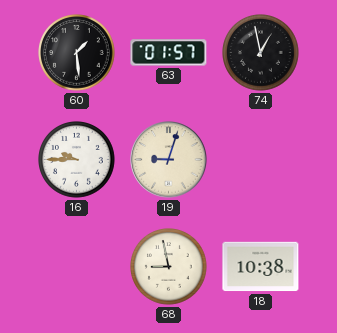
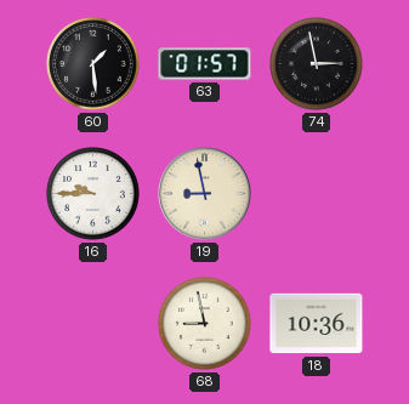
74: 12:58 -> 2:58 (317, 64)
19: 9:03 -> 8:58 (205, 194)
18: 10:38 -> 10:36 (317, 324)
